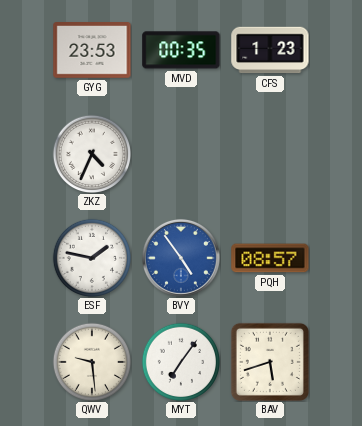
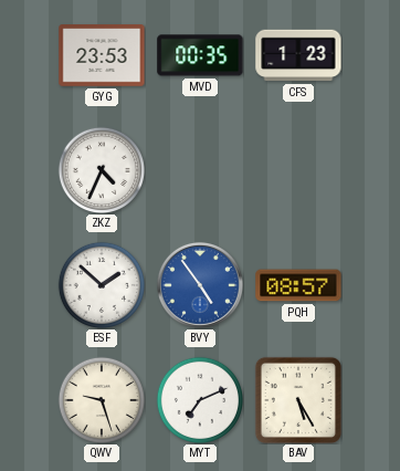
ESF: 1:47 -> 1:52 (101, 284)
QWV: 9:29 -> 9:27 (101, 399)
MYT: 7:06 -> 7:11 (199, 399)
BAV: 5:42 -> 5:25 (298, 400)
